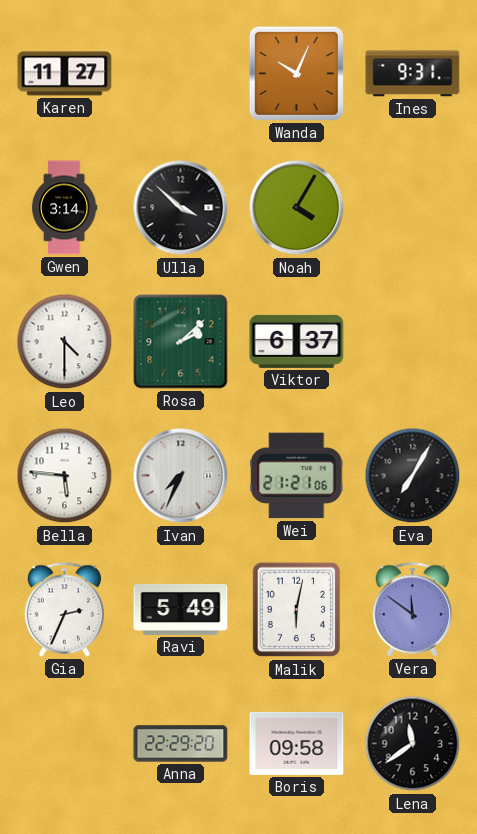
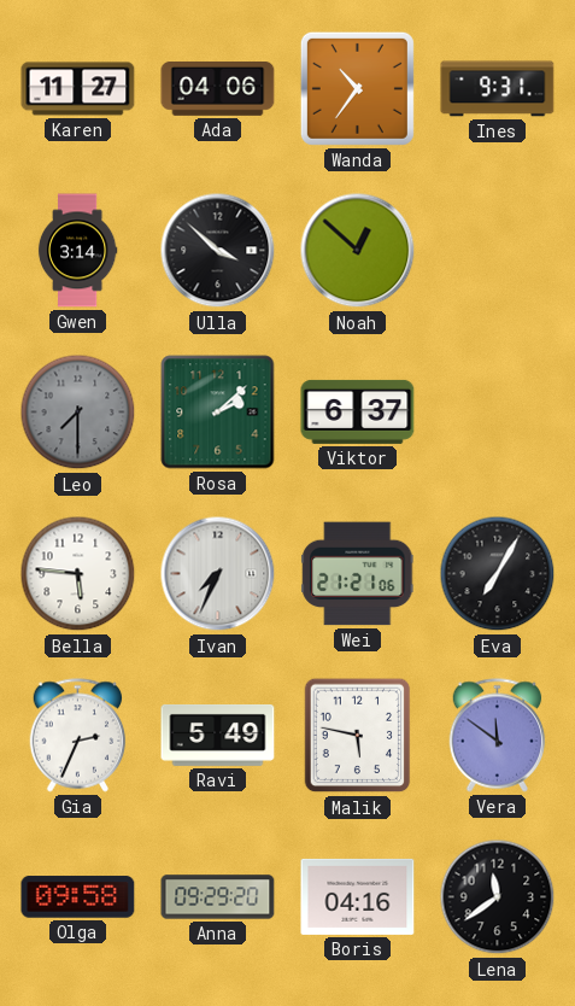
Ada: none -> 04:06 (218, 89)
Wanda: 10:04 -> 10:36 (357, 88)
Noah: 4:05 -> 12:52 (358, 251)
Leo: 4:30 -> 7:30 (78, 413)
Leo dial: white -> grey (78, 413)
Malik: 6:02 -> 5:47 (358, 736)
Olga: none -> 09:58 (78, 897)
Anna: 22:29 -> 09:29 (218, 897)
Boris: 09:58 -> 04:16 (358, 896)
